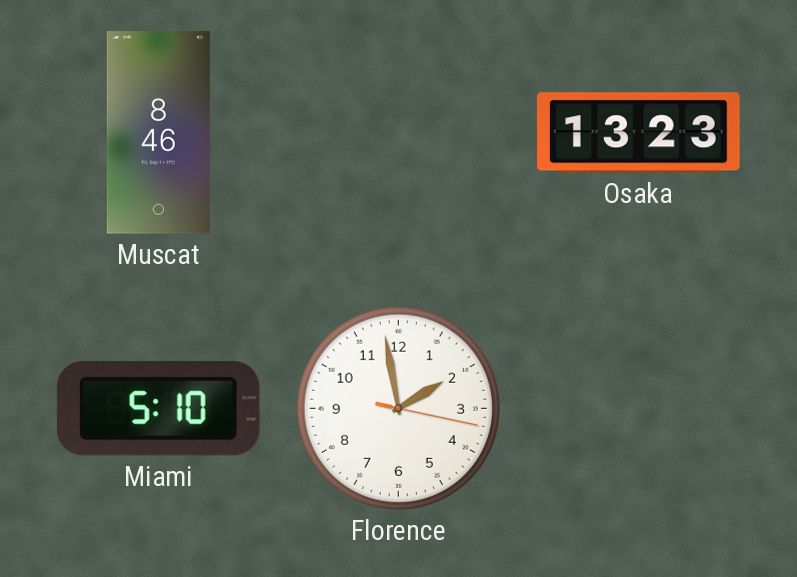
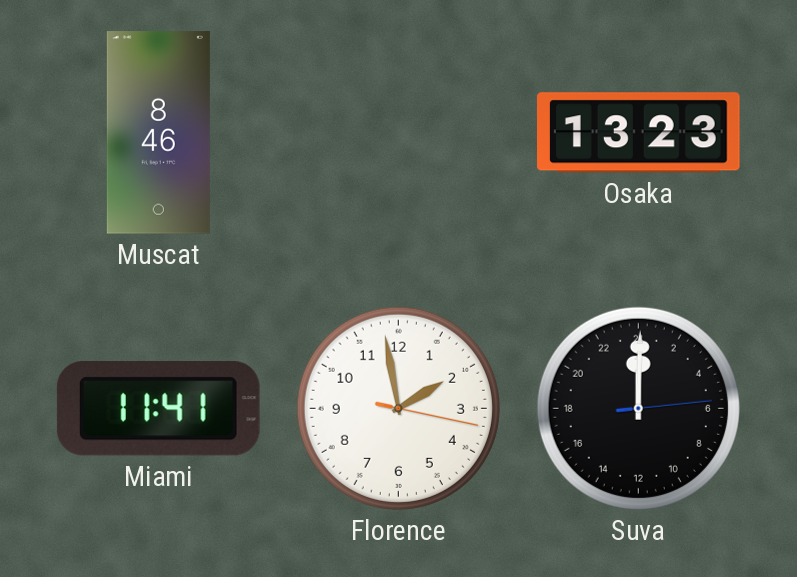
Miami: 5:10 -> 11:41 (158, 409)
Suva: none -> 0:00 (638, 408)
